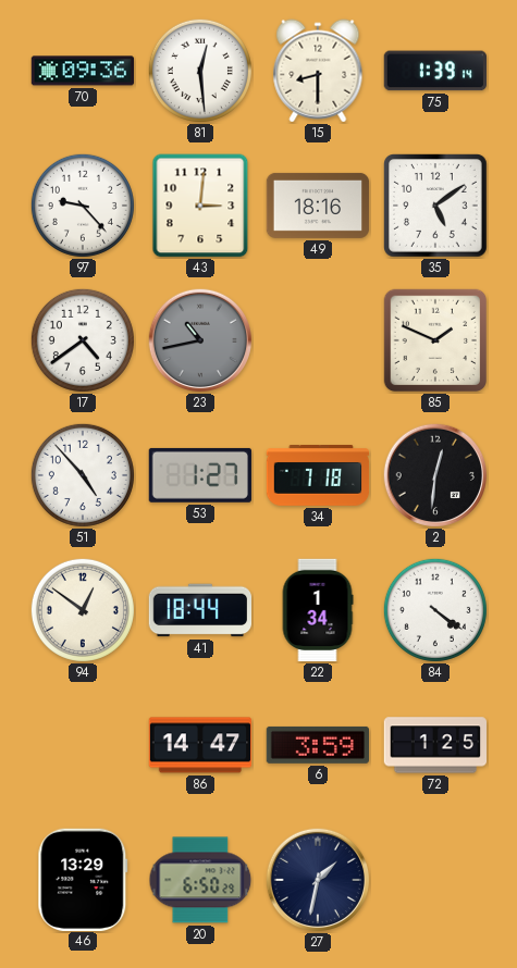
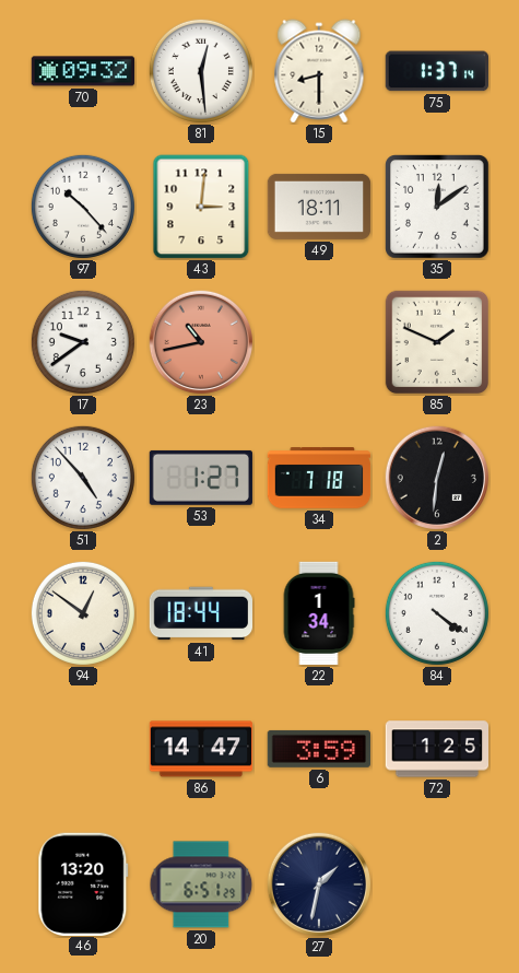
70: 09:36 -> 09:32 (83, 71)
75: 1:39 -> 1:37 (436, 71)
97: 9:23 -> 10:23 (83, 207)
49: 18:16 -> 18:11 (319, 207)
35: 5:09 -> 12:09 (438, 208)
17: 4:39 -> 9:39 (83, 342)
23 dial: grey -> salmon (200, 341)
46: 13:29 -> 13:20 (83, 883)
20: 6:50 -> 6:51 (201, 884)
